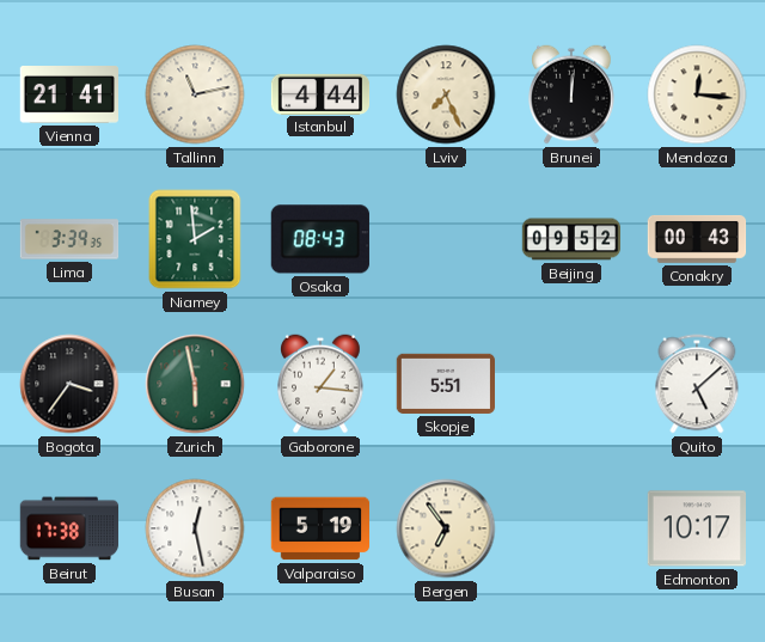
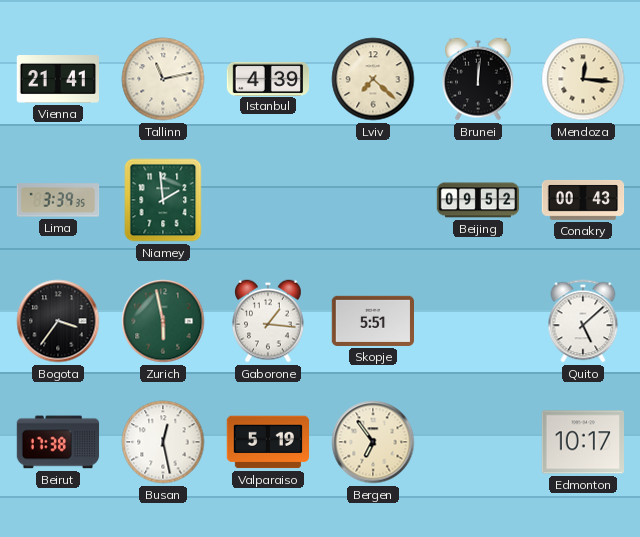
Istanbul: 4:44 -> 4:39 (268, 78)
Lviv: 7:26 -> 7:22 (373, 79)
Osaka: 08:43 -> none (320, 239)
